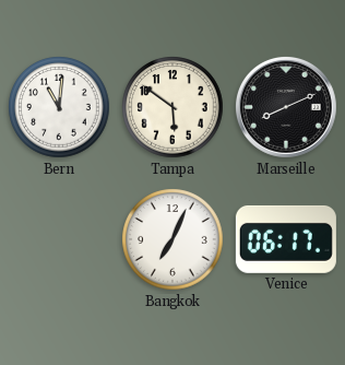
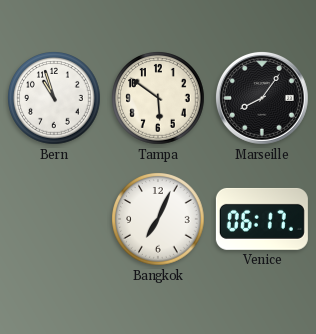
Bern: 11:01 -> 10:57 (54, 98)
Marseille: 8:11 -> 8:06 (262, 98)
